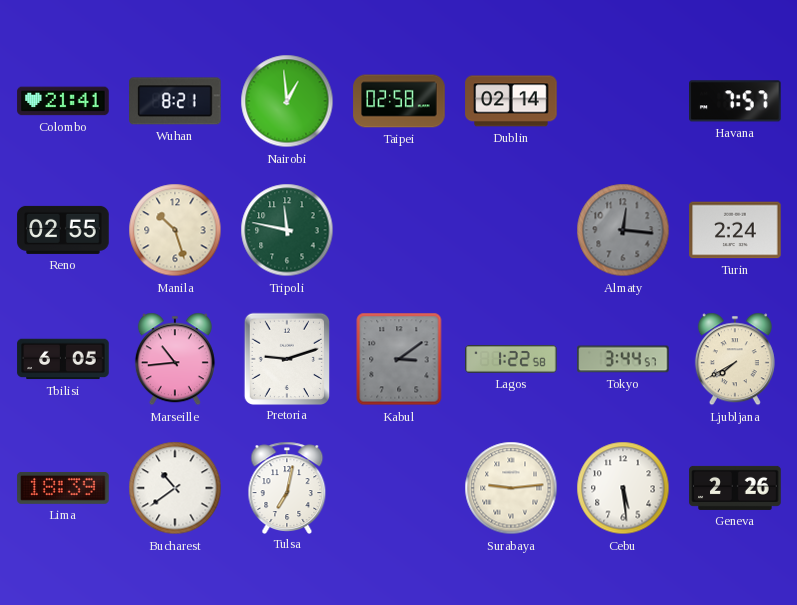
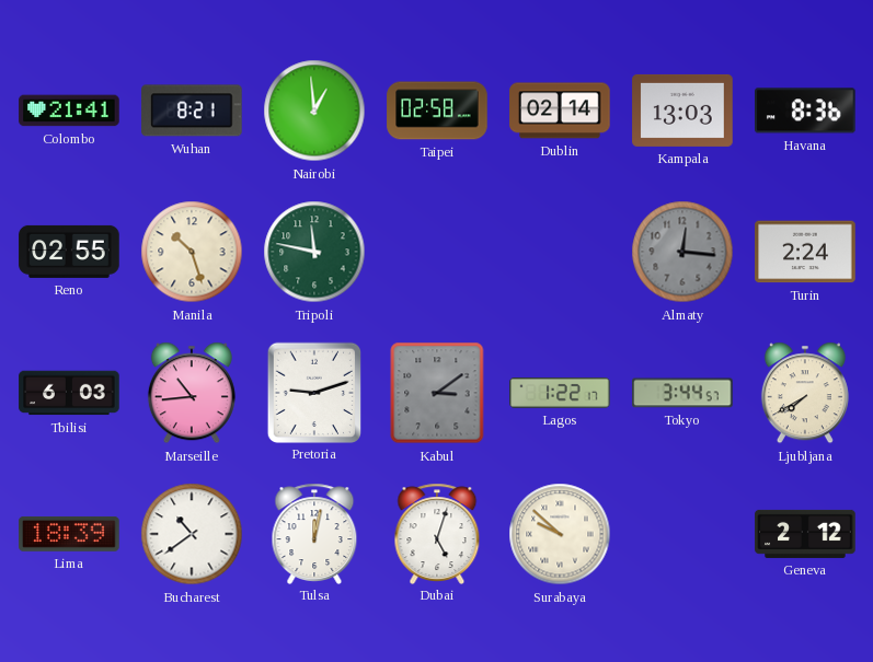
Kampala: none -> 13:03 (682, 111)
Havana: 7:57 -> 8:36 (806, 111)
Tbilisi: 6:05 -> 6:03 (69, 393)
Lagos: 1:22:58 -> 1:22:17 (560, 394)
Tulsa: 7:02 -> 12:02 (314, 533)
Dubai: none -> 5:03 (437, 533)
Surabaya: 9:14 -> 9:52 (560, 534)
Cebu: 5:29 -> none (623, 488)
Geneva: 2:26 -> 2:12 (805, 534)
